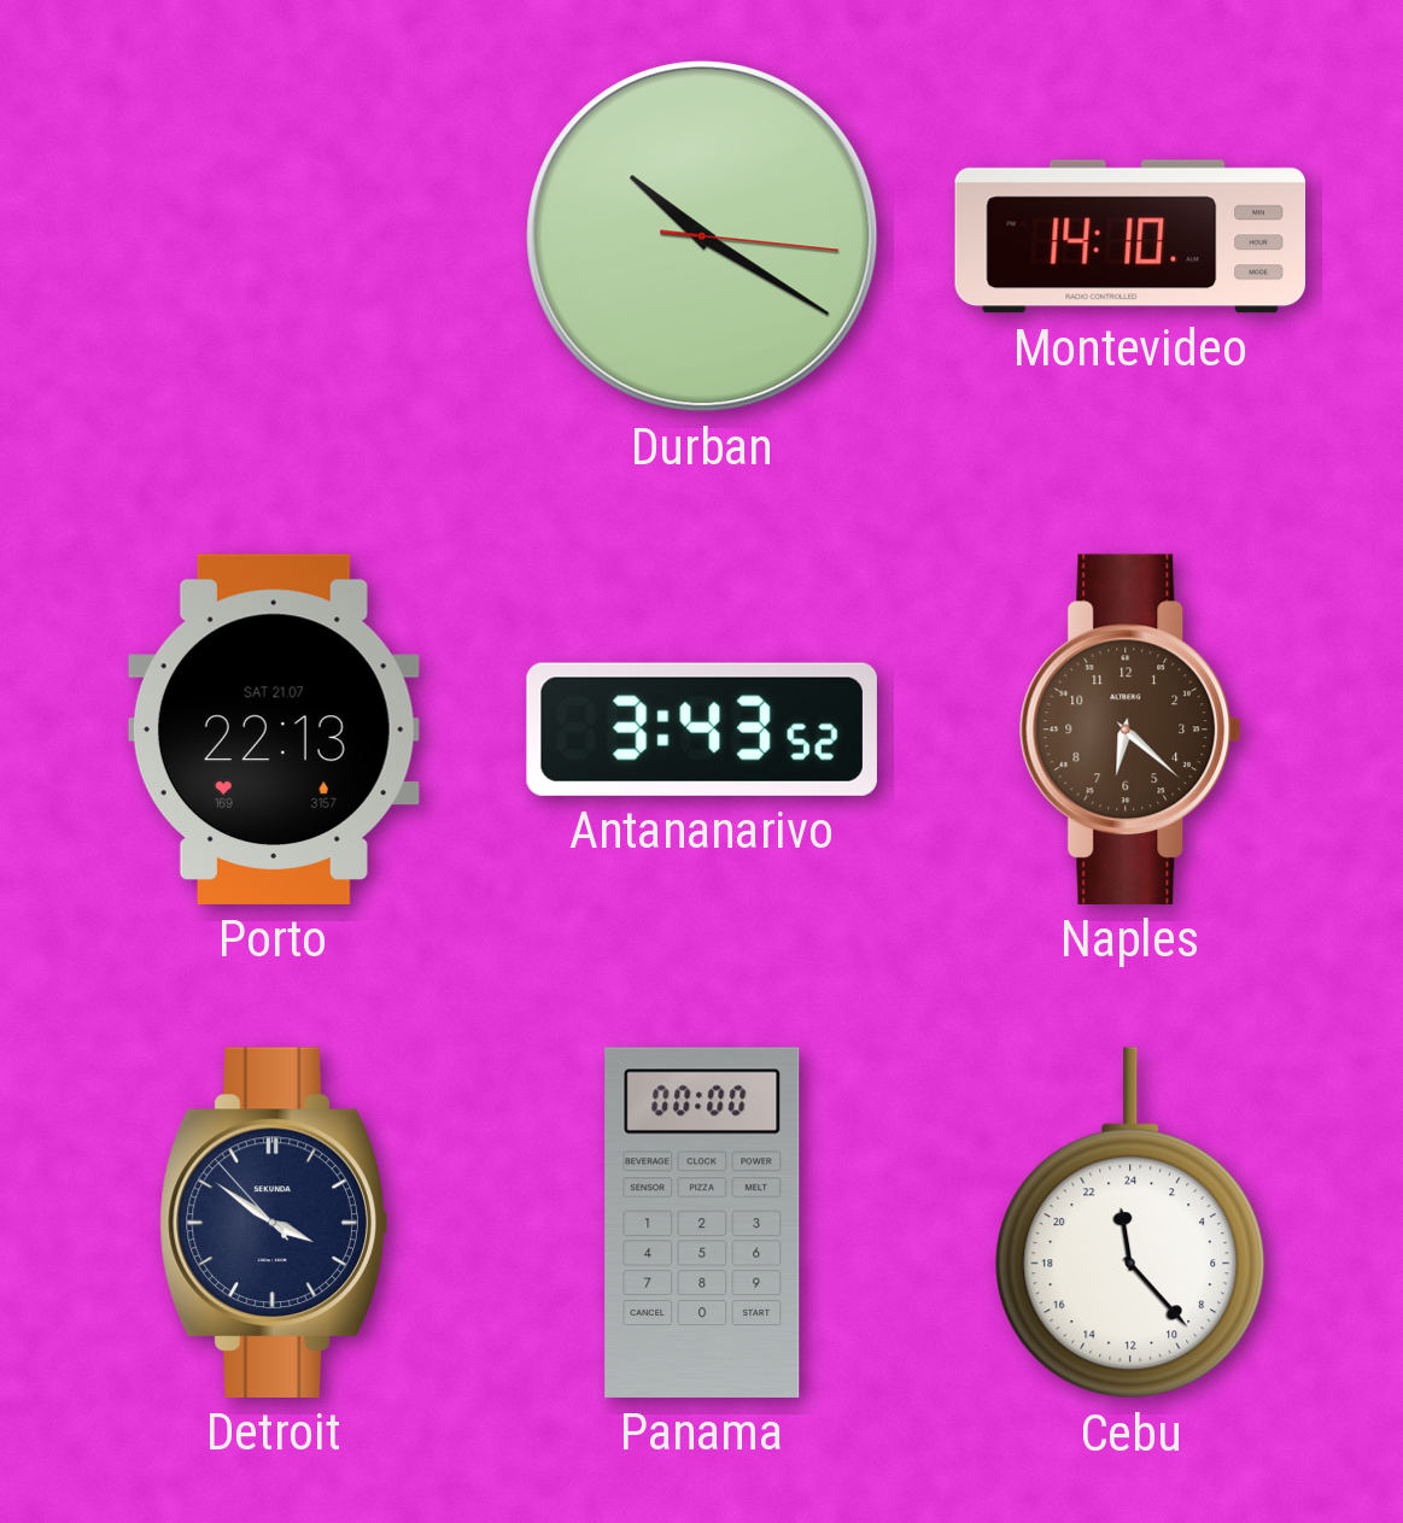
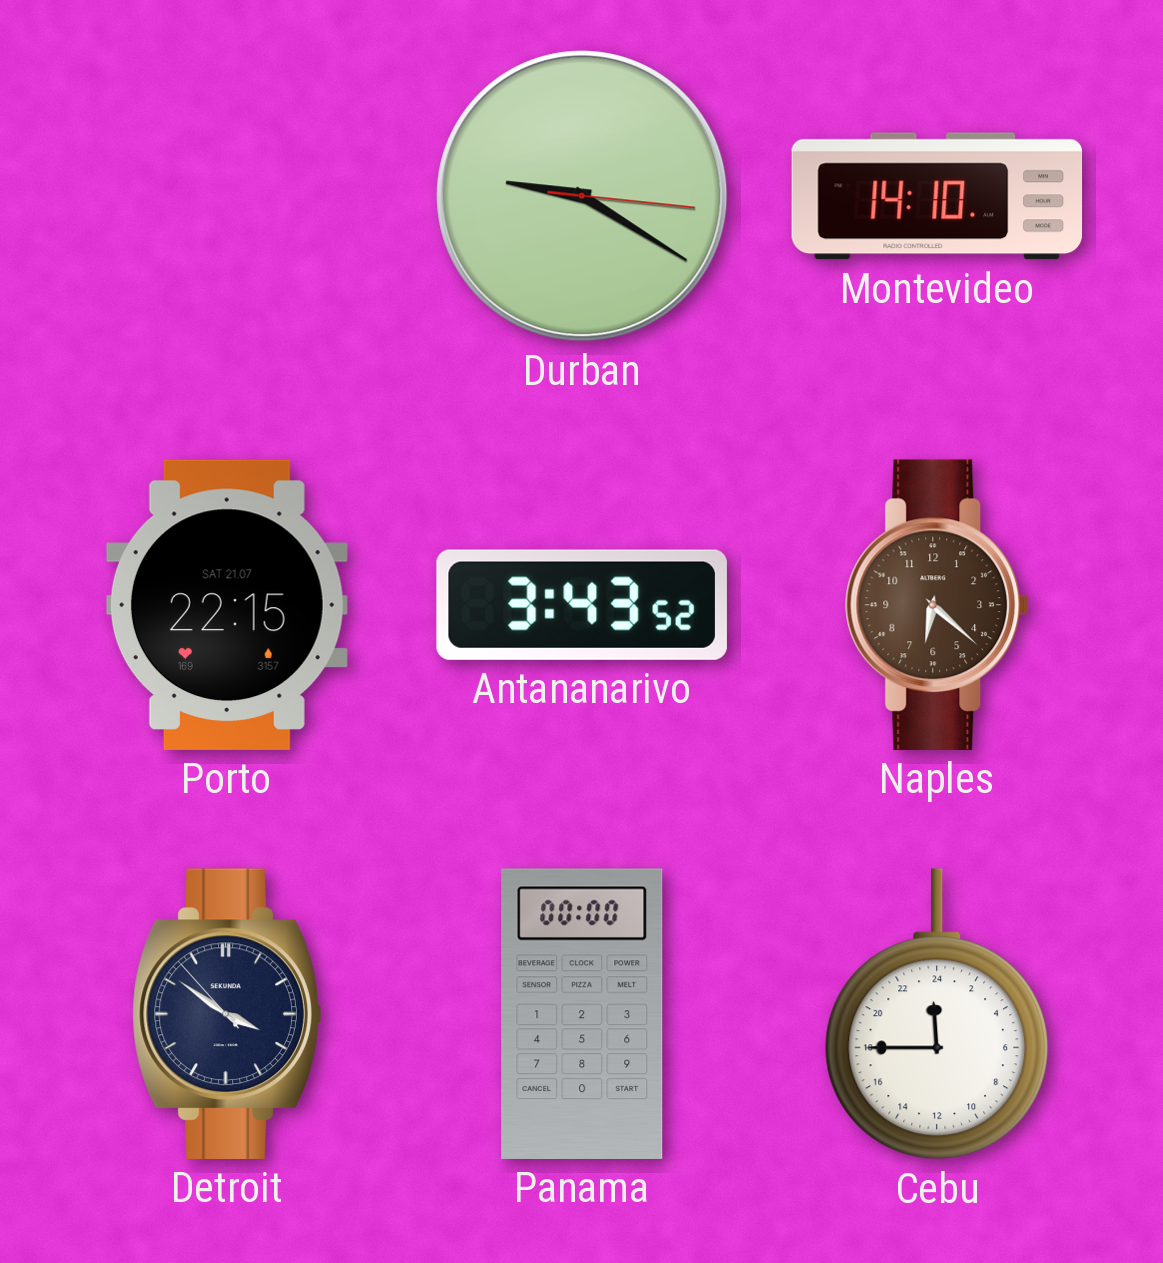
Durban: 10:20 -> 9:20 (582, 196)
Porto: 22:13 -> 22:15 (227, 605)
Cebu: 23:23 -> 23:45 (937, 1014)
